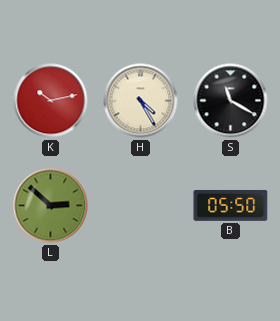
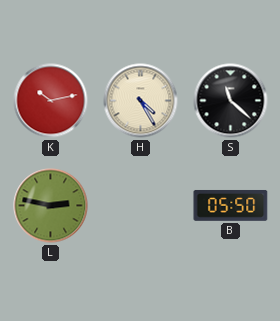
S: 11:20 -> 11:22 (231, 101)
L: 2:52 -> 2:47 (51, 206)
